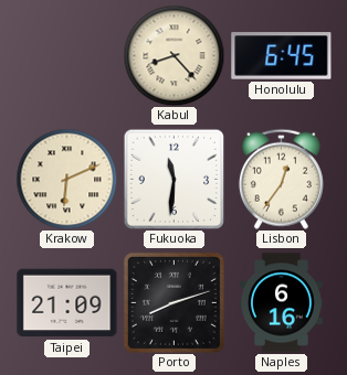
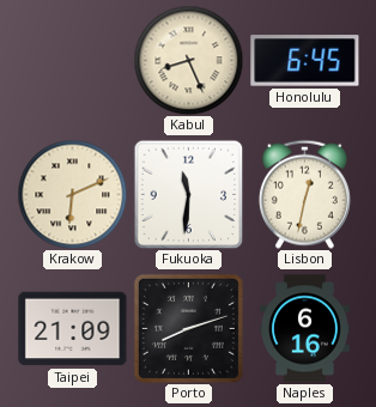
Kabul: 8:23 -> 8:26 (188, 60)
Lisbon: 12:36 -> 12:32 (304, 194)
